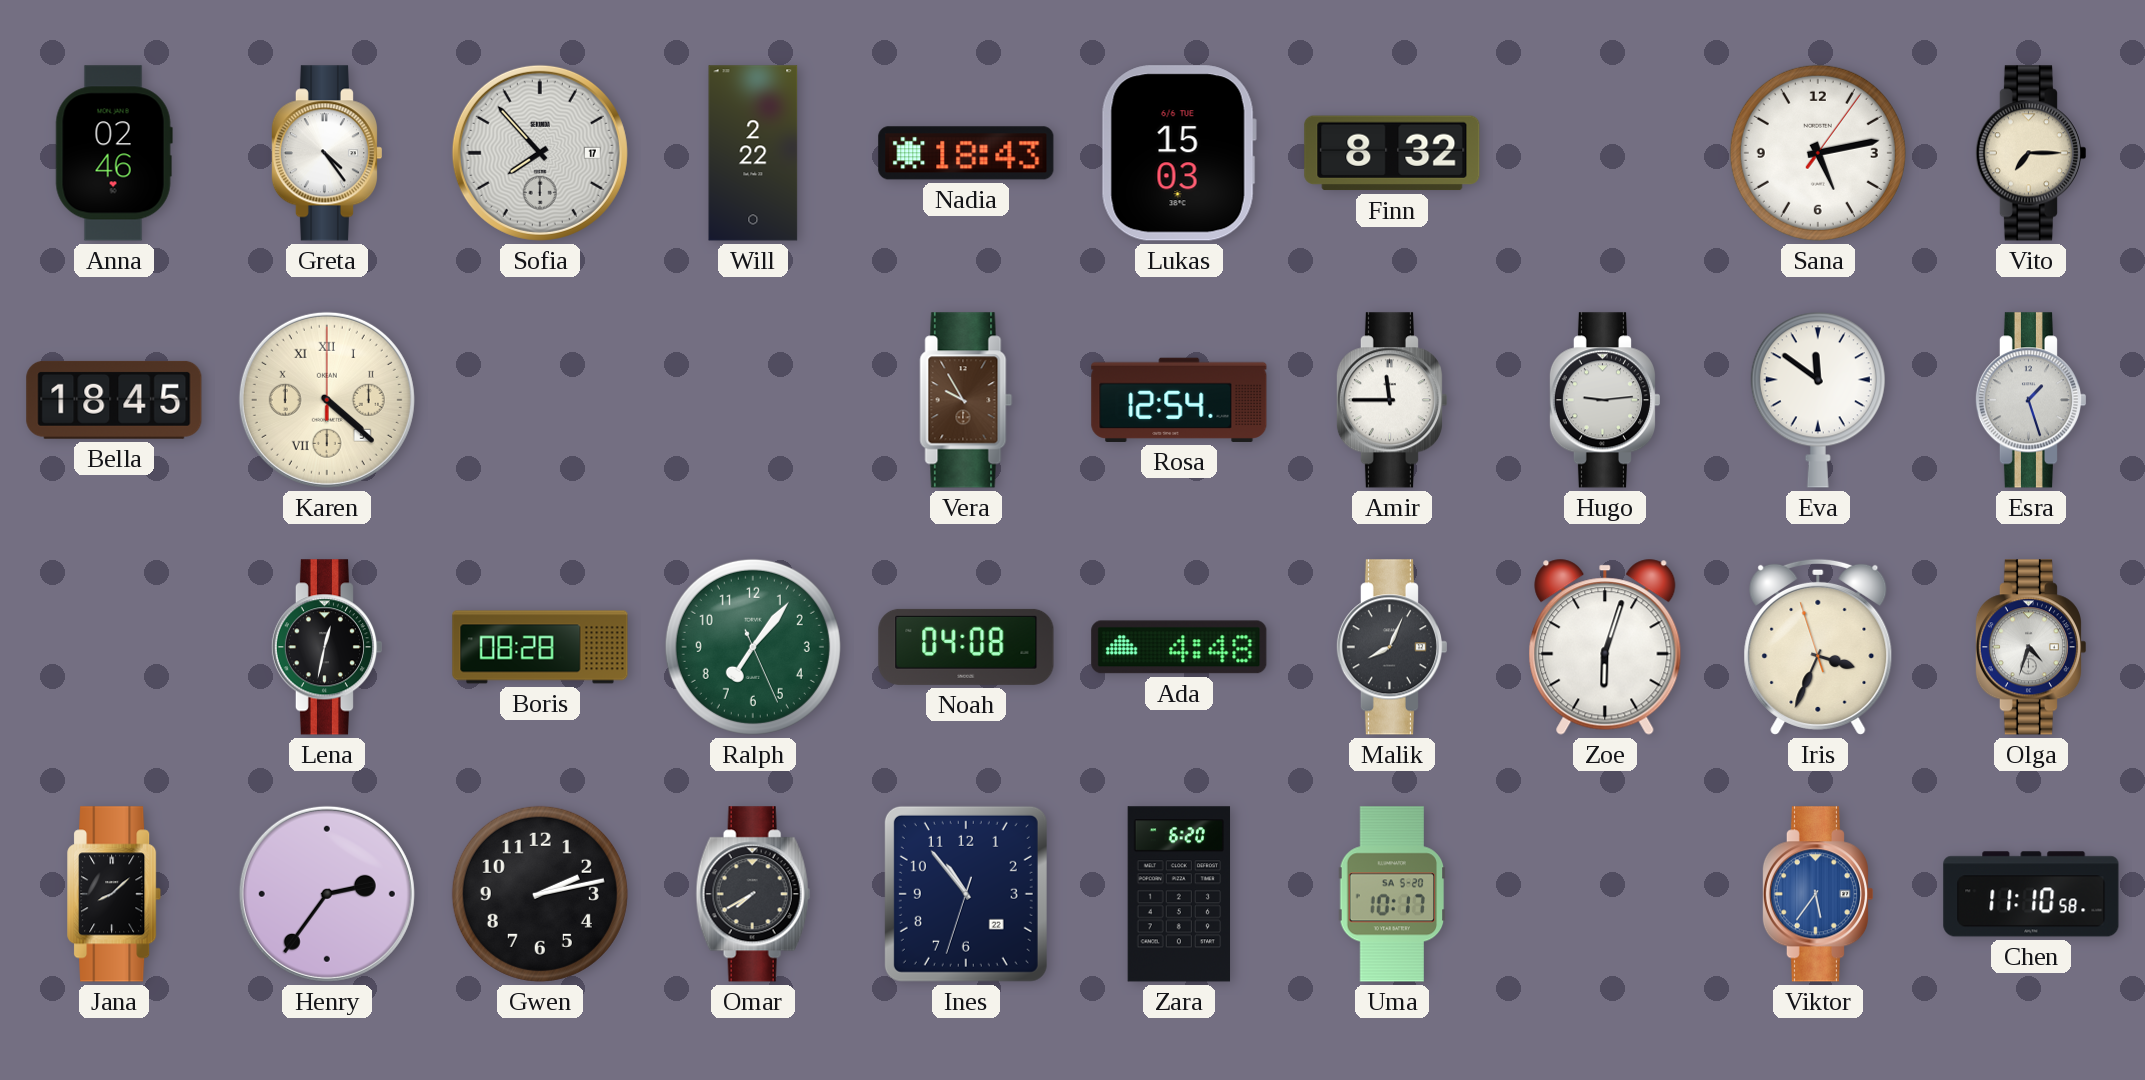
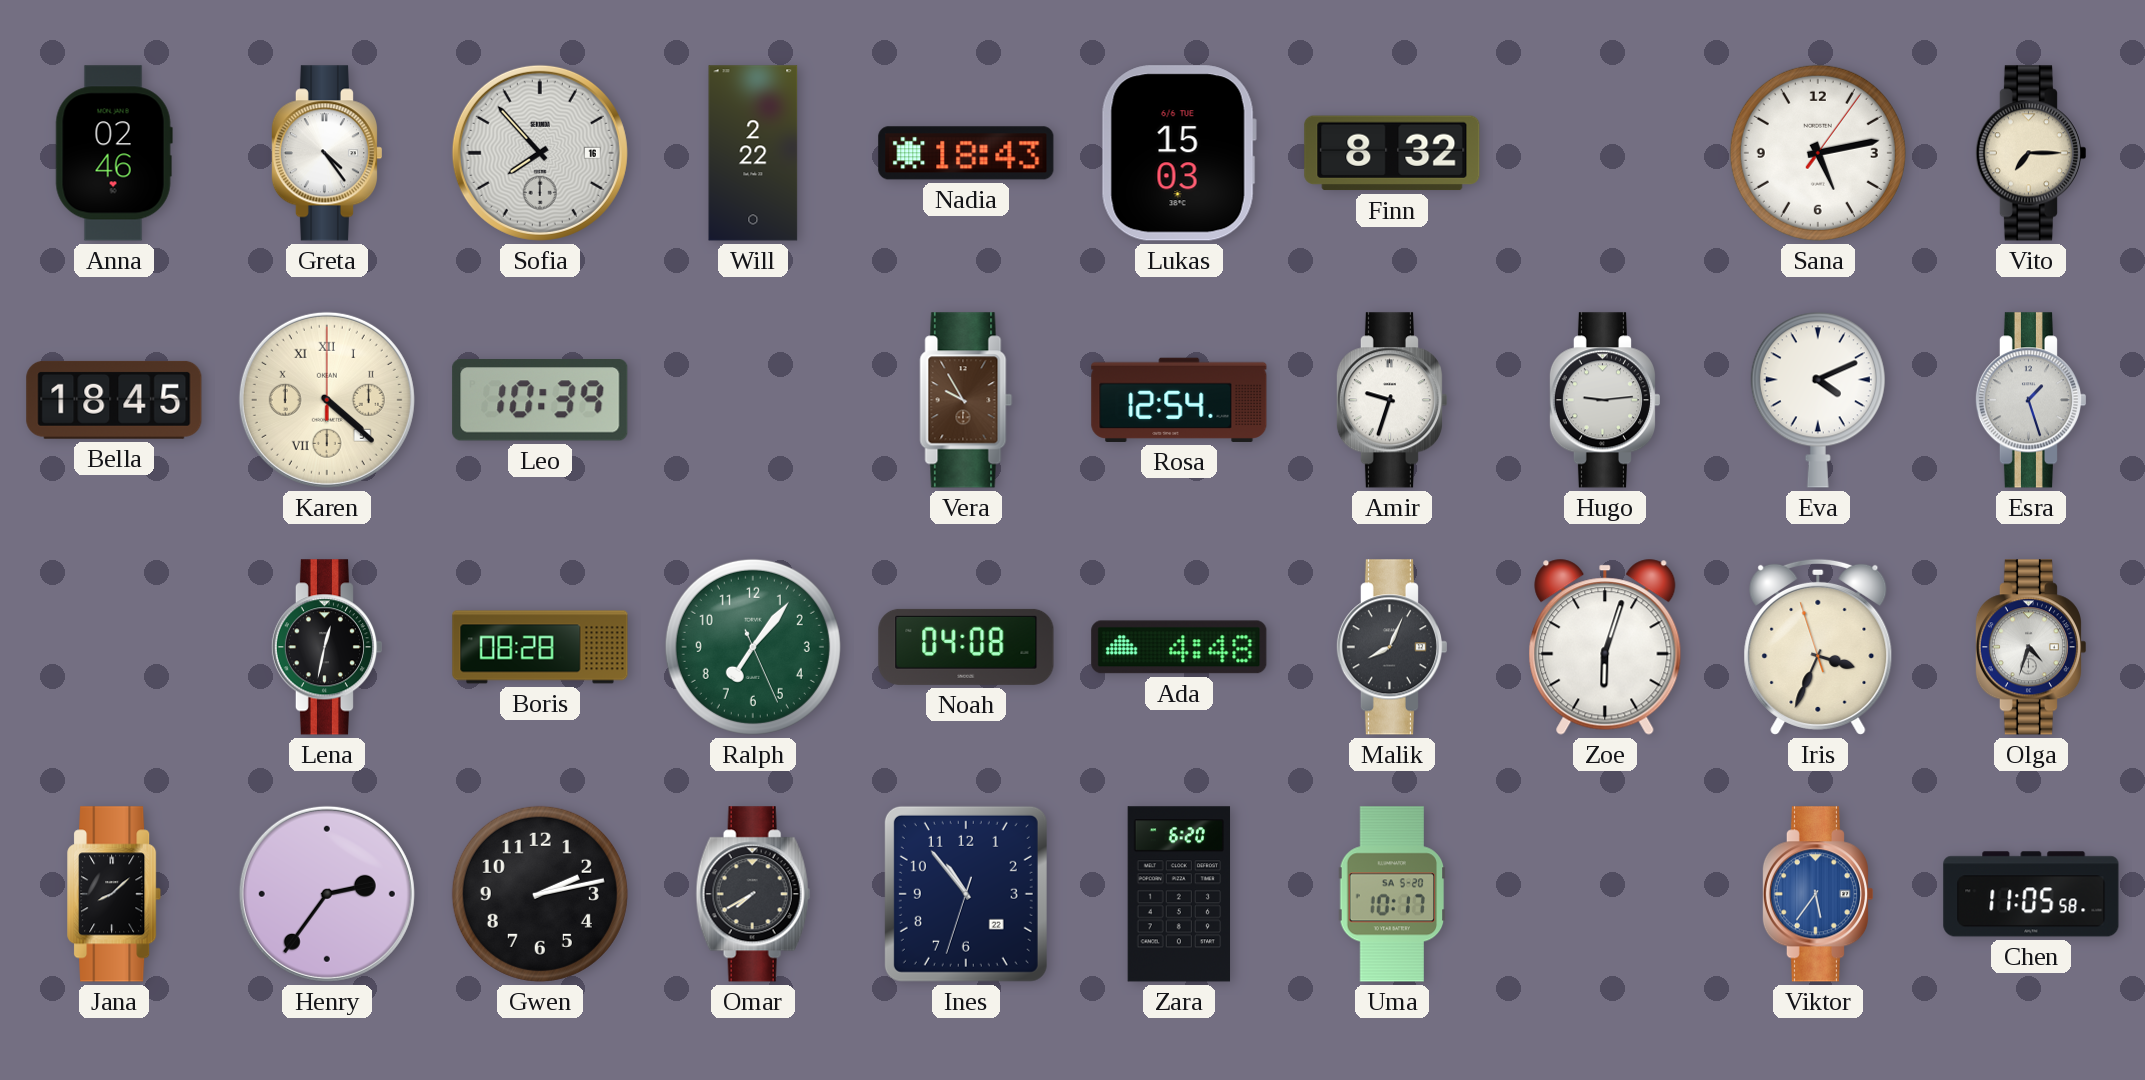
Sofia date: 17 -> 16 (540, 153)
Leo: none -> 10:39 (540, 400)
Amir: 11:45 -> 9:33 (1391, 400)
Eva: 11:51 -> 4:11 (1818, 400)
Chen: 11:10 -> 11:05 (2031, 894)
